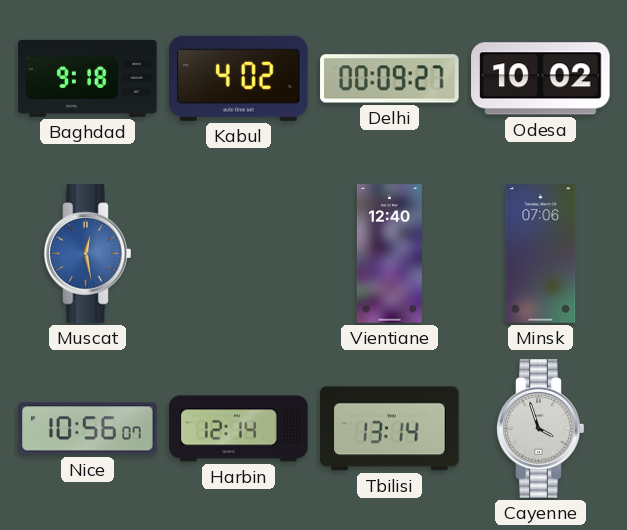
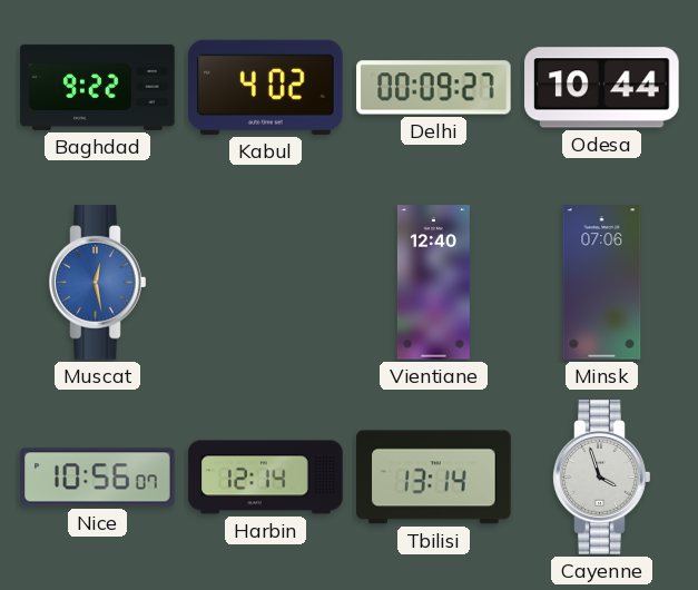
Baghdad: 9:18 -> 9:22 (98, 87)
Odesa: 10:02 -> 10:44 (602, 88)
